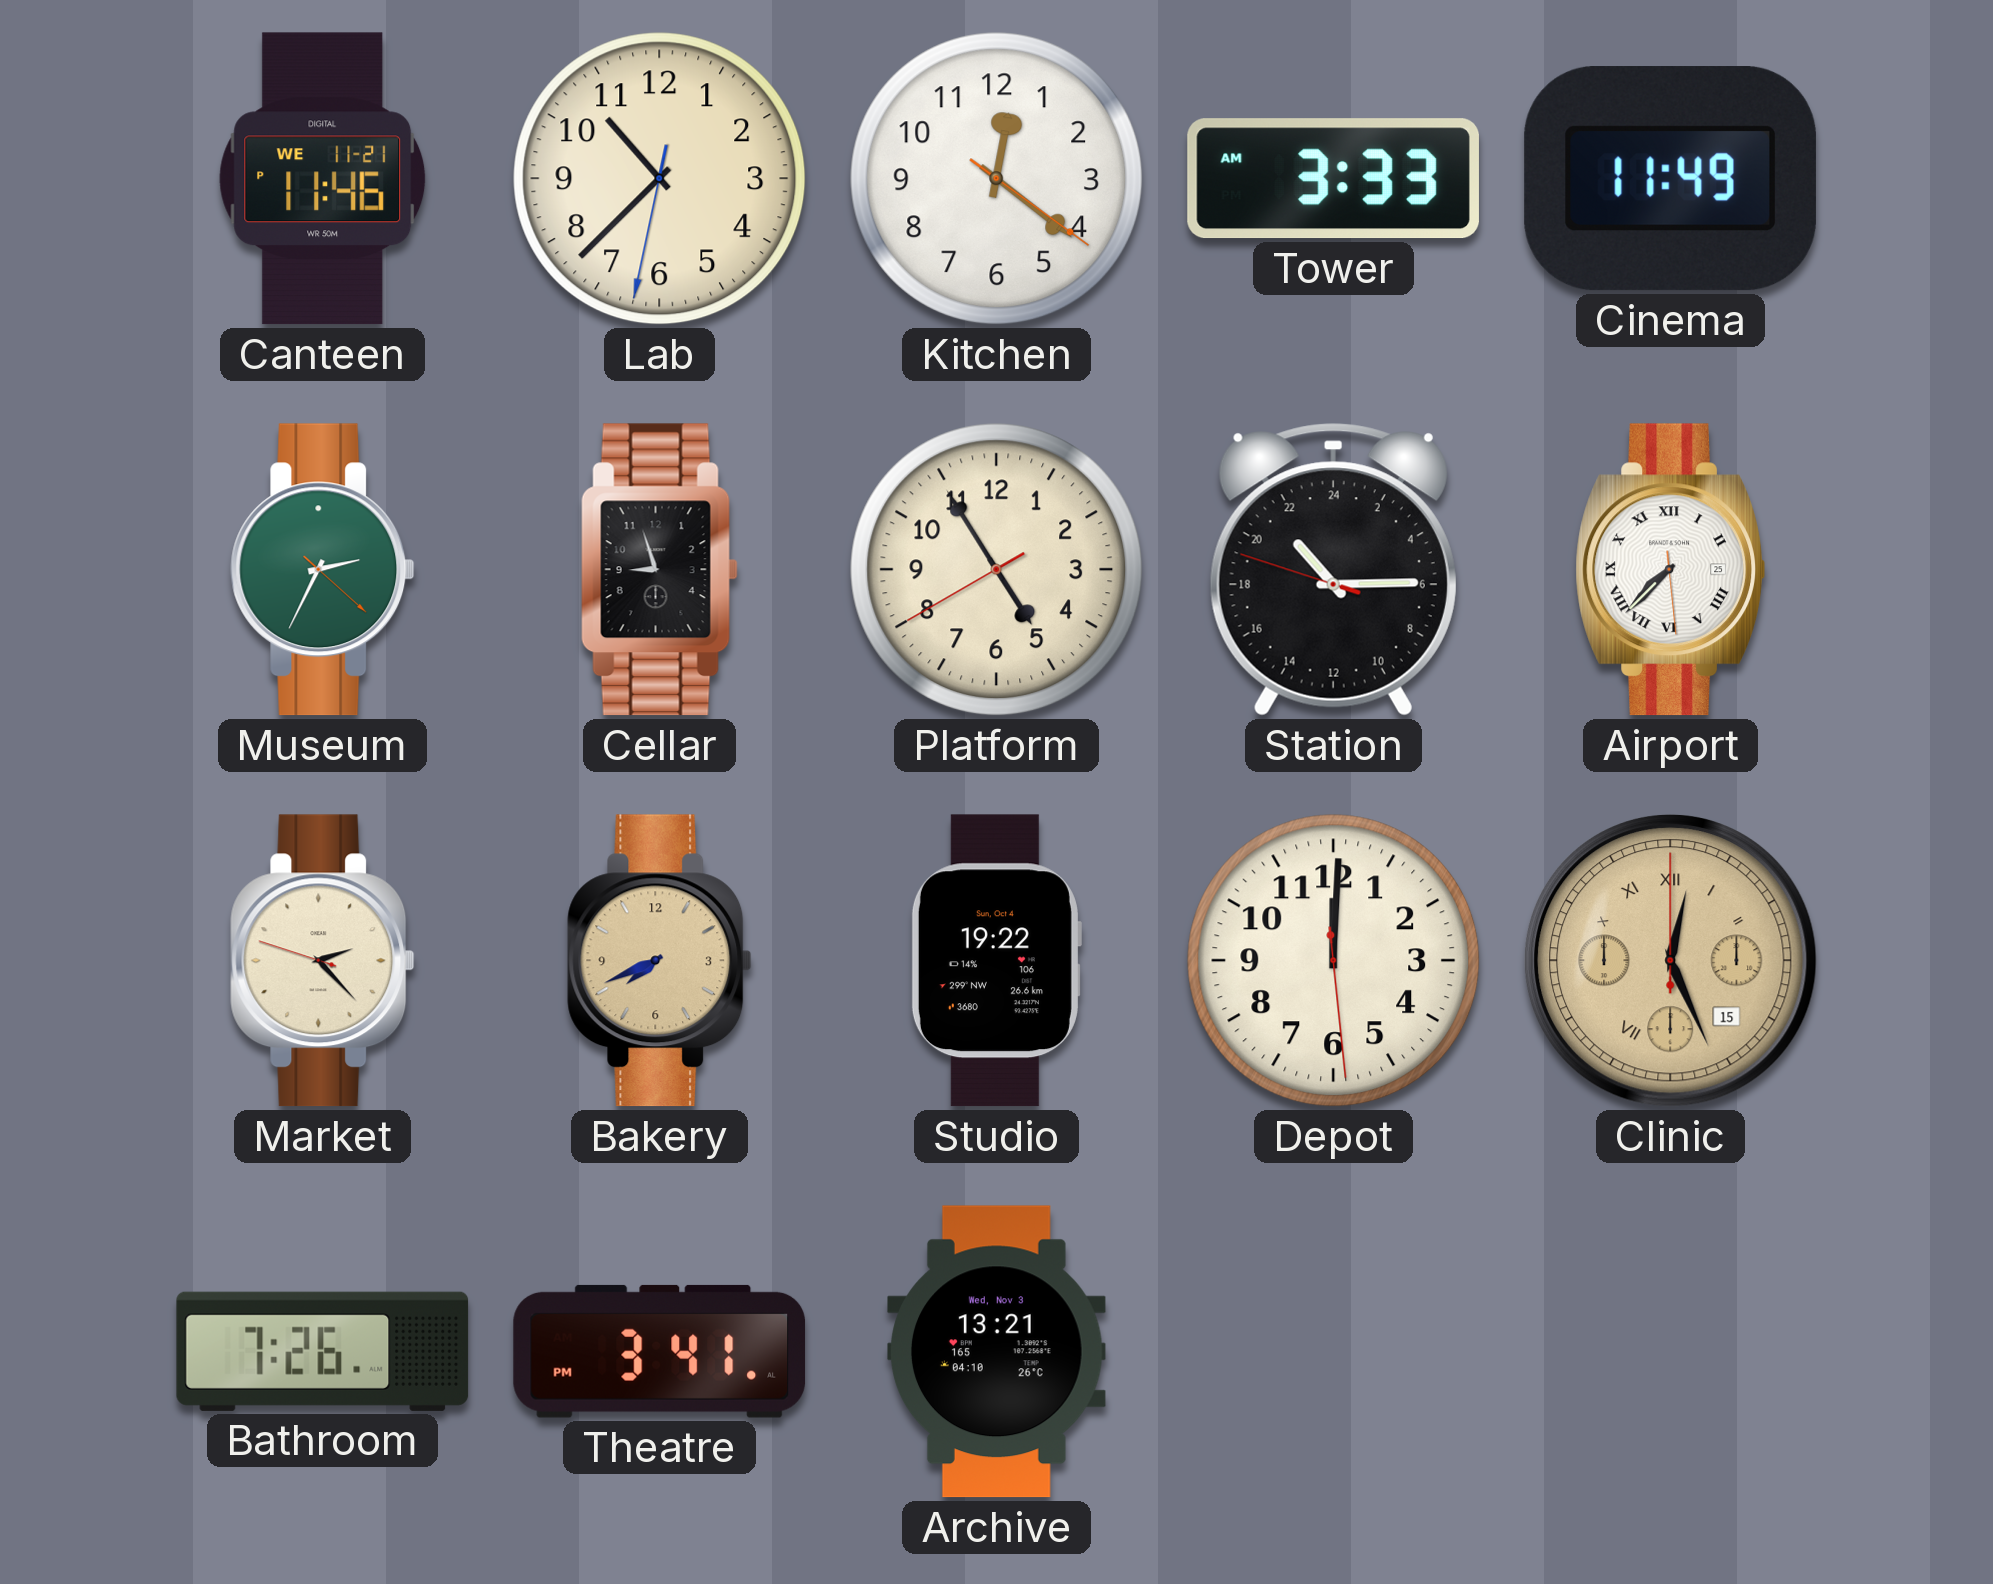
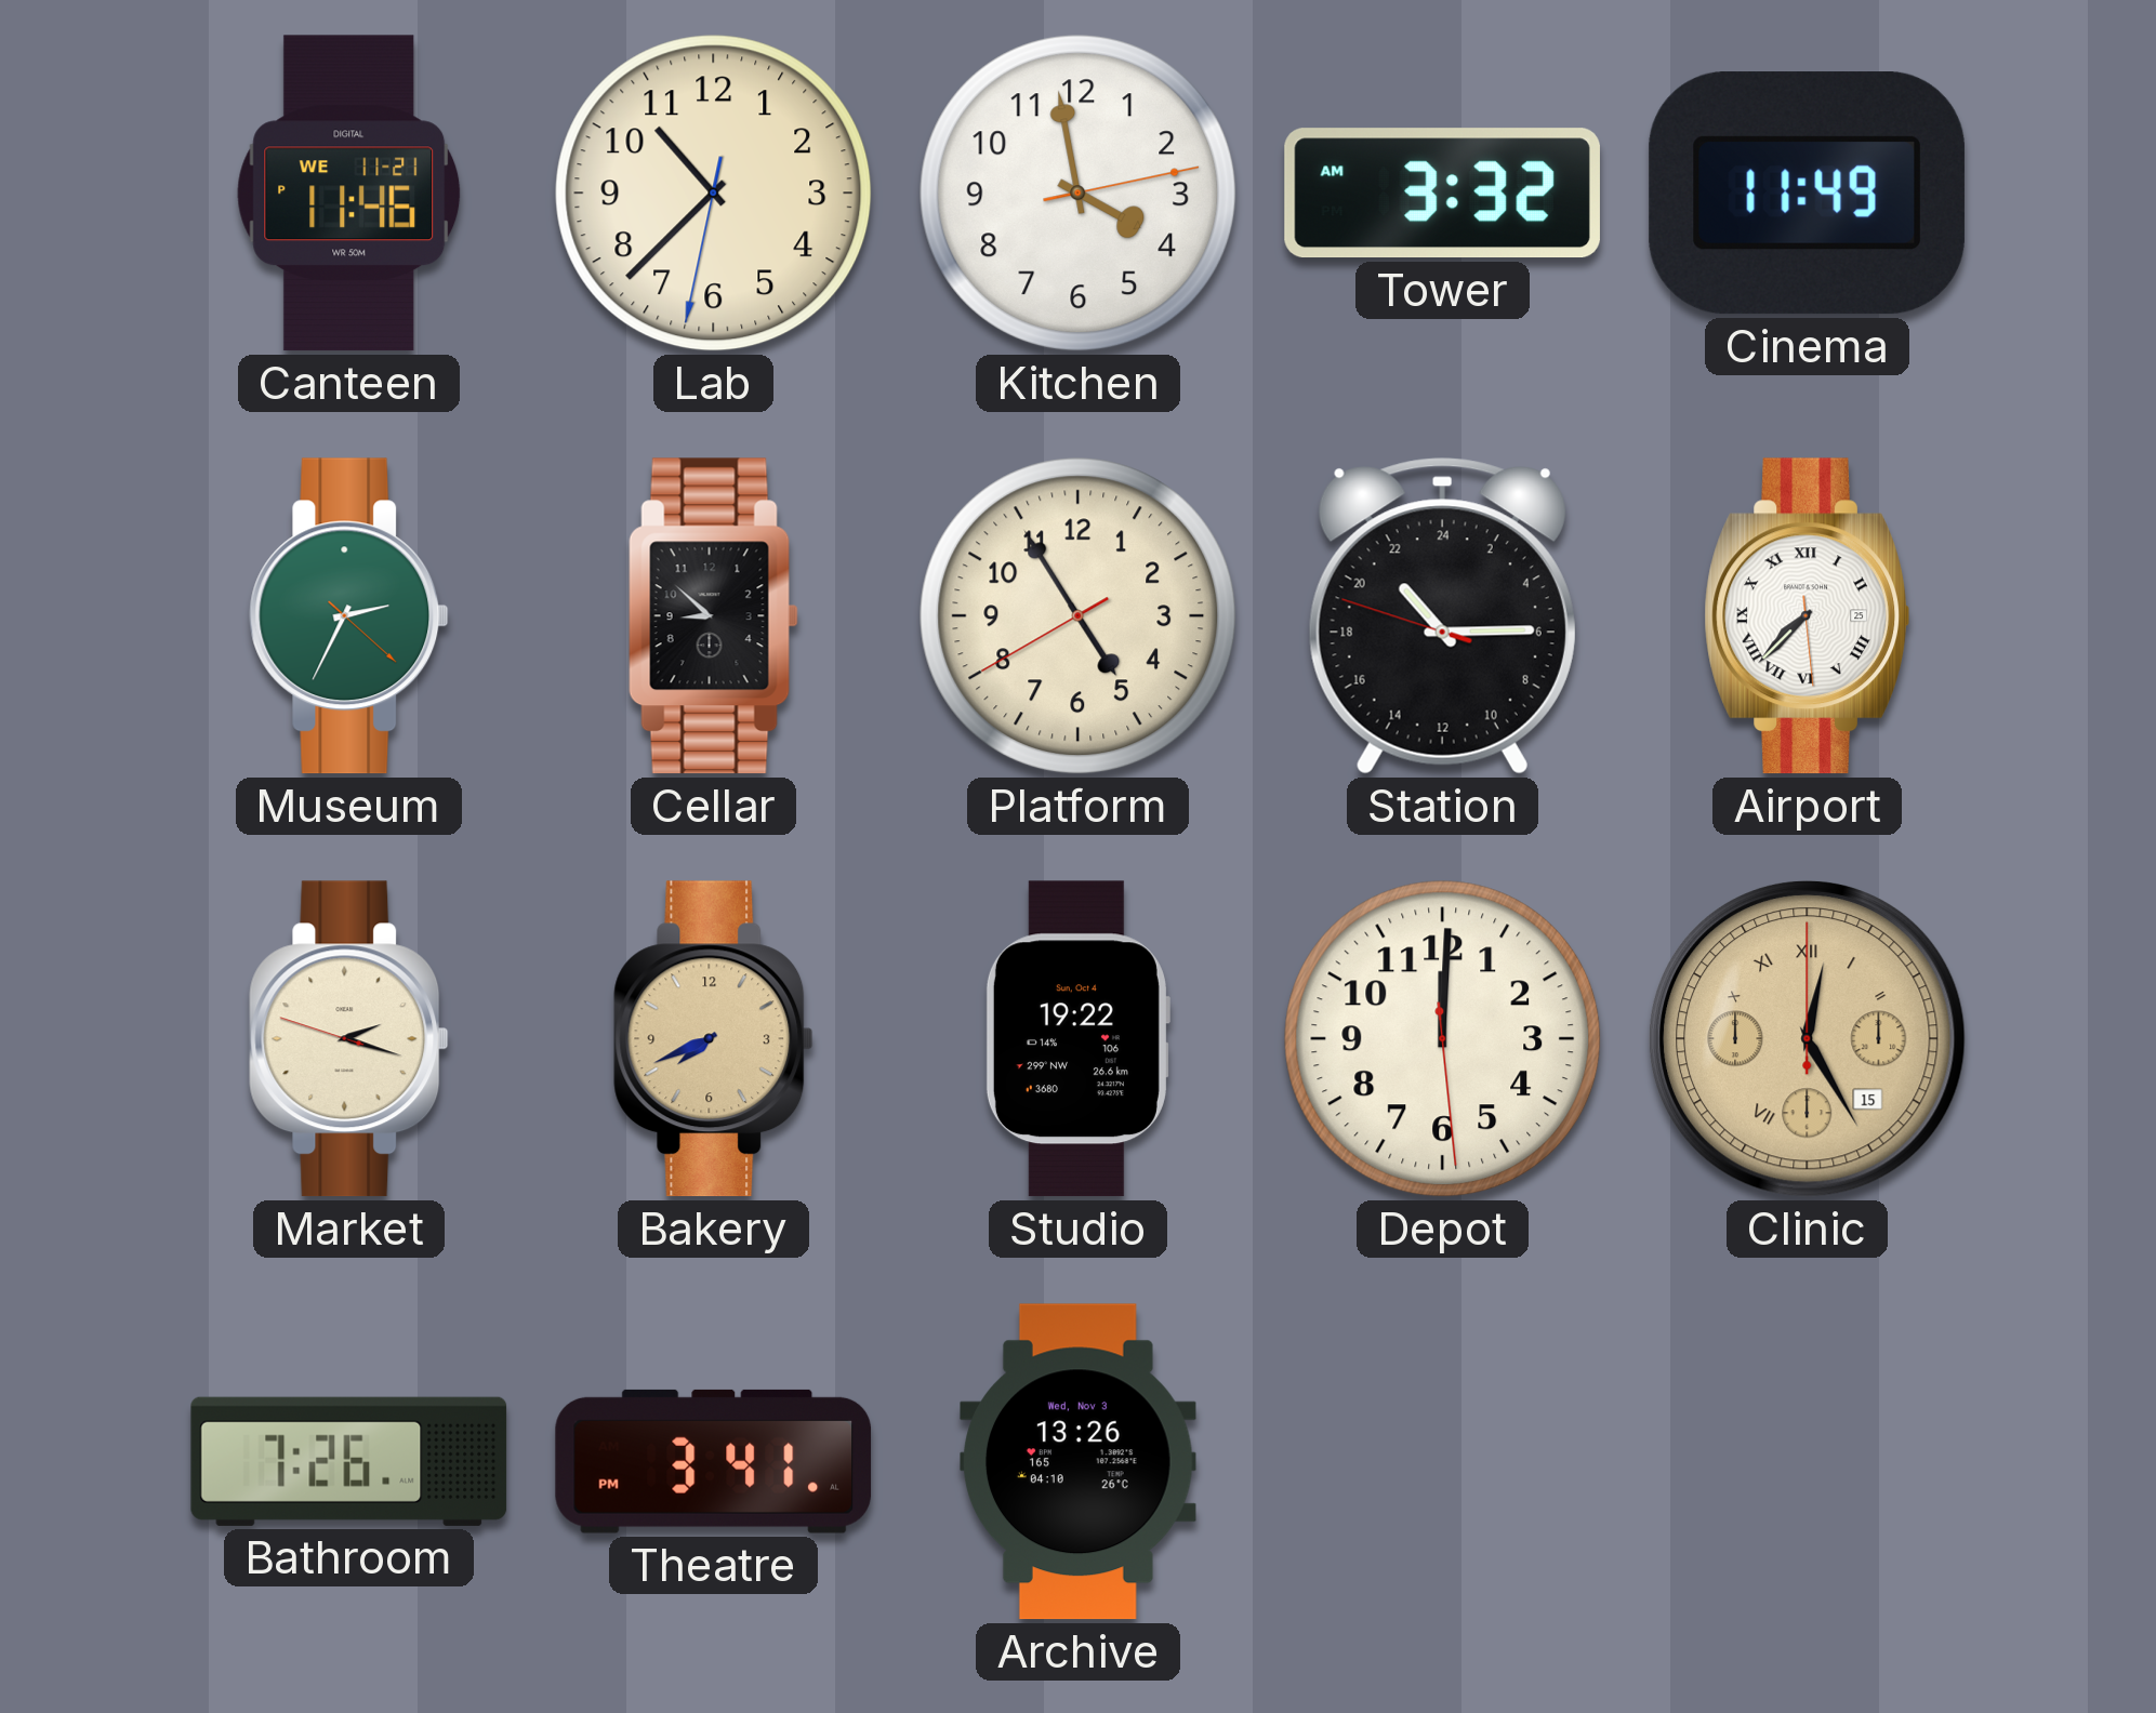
Kitchen: 12:21 -> 3:58 (1079, 194)
Tower: 3:33 -> 3:32 (1442, 194)
Cellar: 8:57 -> 8:52 (713, 616)
Market: 2:22 -> 2:17 (349, 1039)
Clinic: 12:26 -> 12:25 (1808, 1039)
Archive: 13:21 -> 13:26 (1079, 1462)
